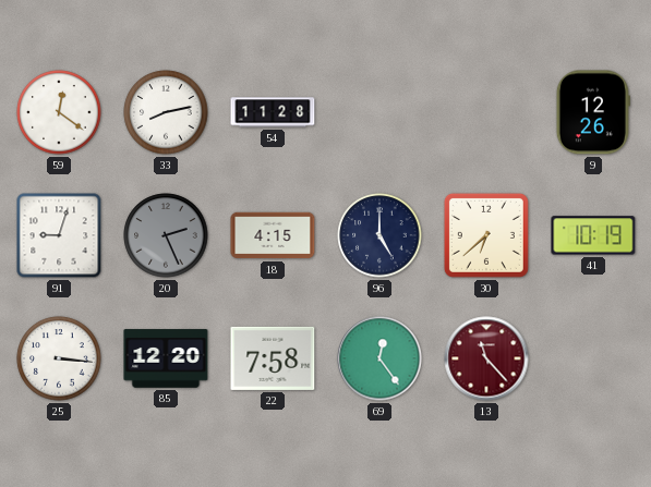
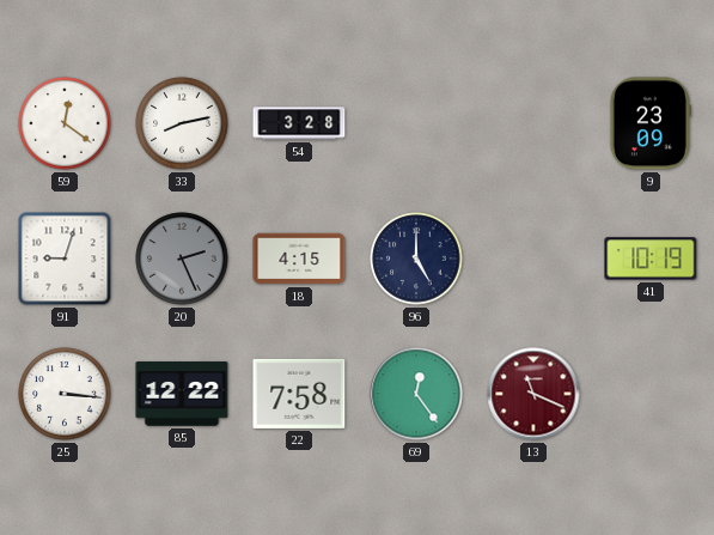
54: 11:28 -> 3:28 (299, 123)
9: 12:26 -> 23:09 (651, 123)
30: 6:38 -> none (486, 235)
85: 12:20 -> 12:22 (182, 394)
13: 11:23 -> 11:19 (533, 394)
